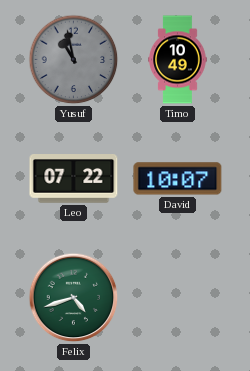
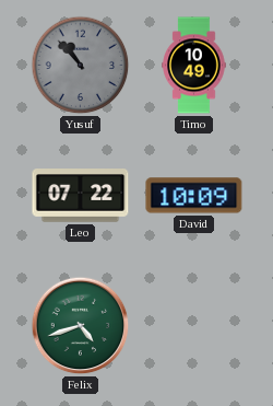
Yusuf: 10:58 -> 10:53 (81, 66)
David: 10:07 -> 10:09 (194, 196)
